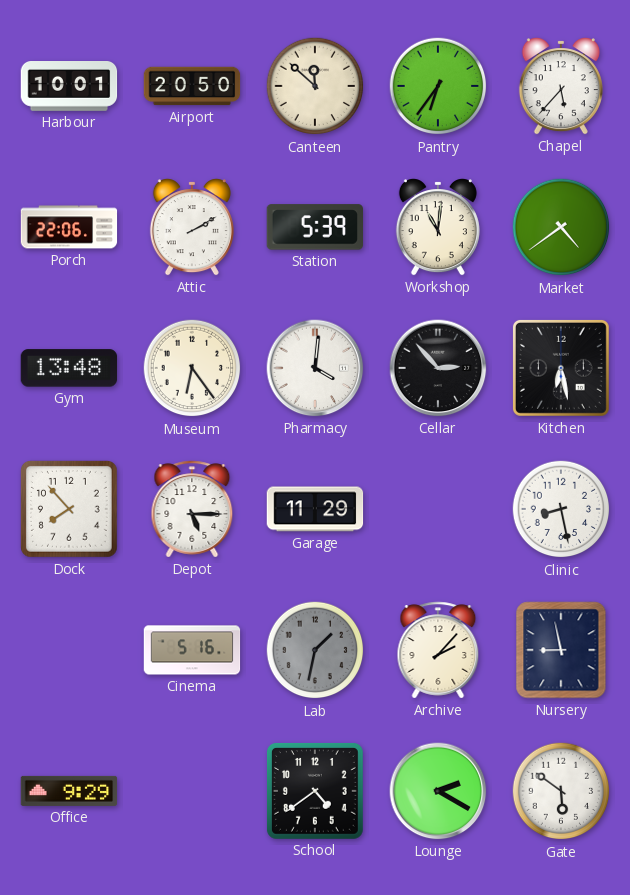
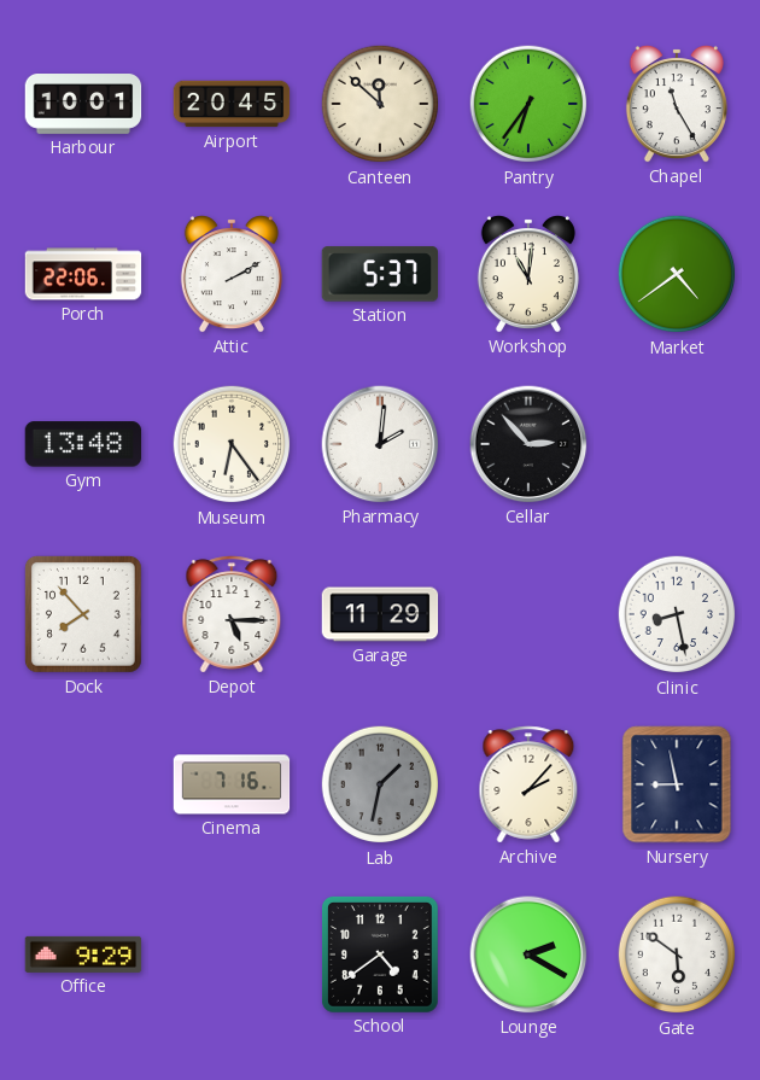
Airport: 20:50 -> 20:45 (232, 104)
Chapel: 5:37 -> 11:25 (677, 104)
Station: 5:39 -> 5:37 (380, 274)
Pharmacy: 4:01 -> 2:01 (380, 444)
Kitchen: 6:28 -> none (561, 368)
Cinema: 5:16 -> 7:16 (232, 784)
